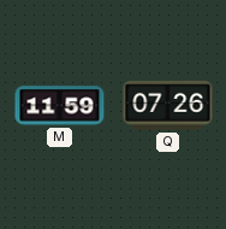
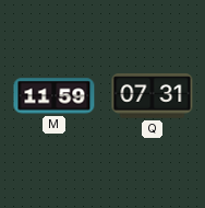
Q: 07:26 -> 07:31 (153, 96)
